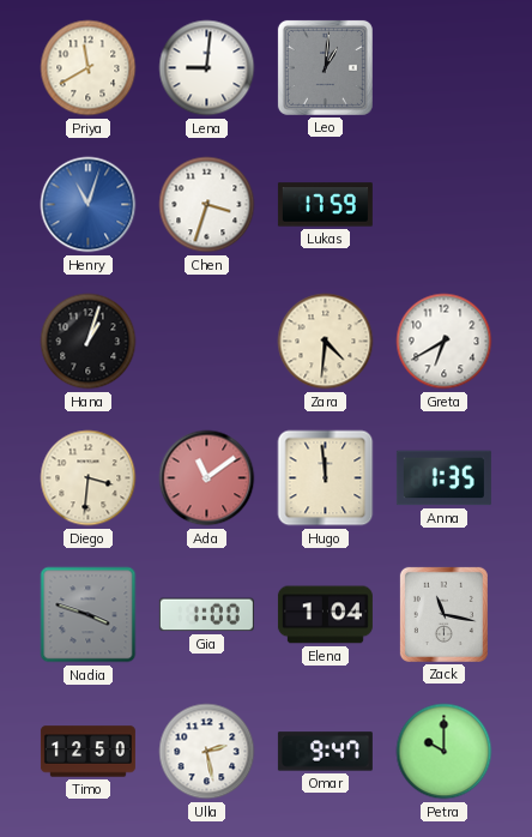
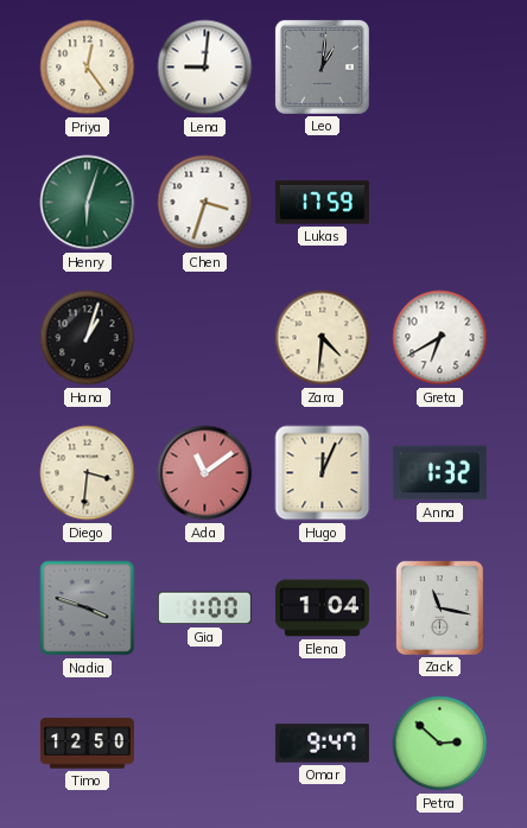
Priya: 11:40 -> 12:24 (88, 68)
Henry: 11:03 -> 6:03 (88, 203)
Henry dial: blue -> green (88, 203)
Hugo: 11:59 -> 12:04 (323, 473)
Anna: 1:35 -> 1:32 (439, 473)
Ulla: 2:28 -> none (207, 752)
Petra: 10:00 -> 2:52 (440, 744)
